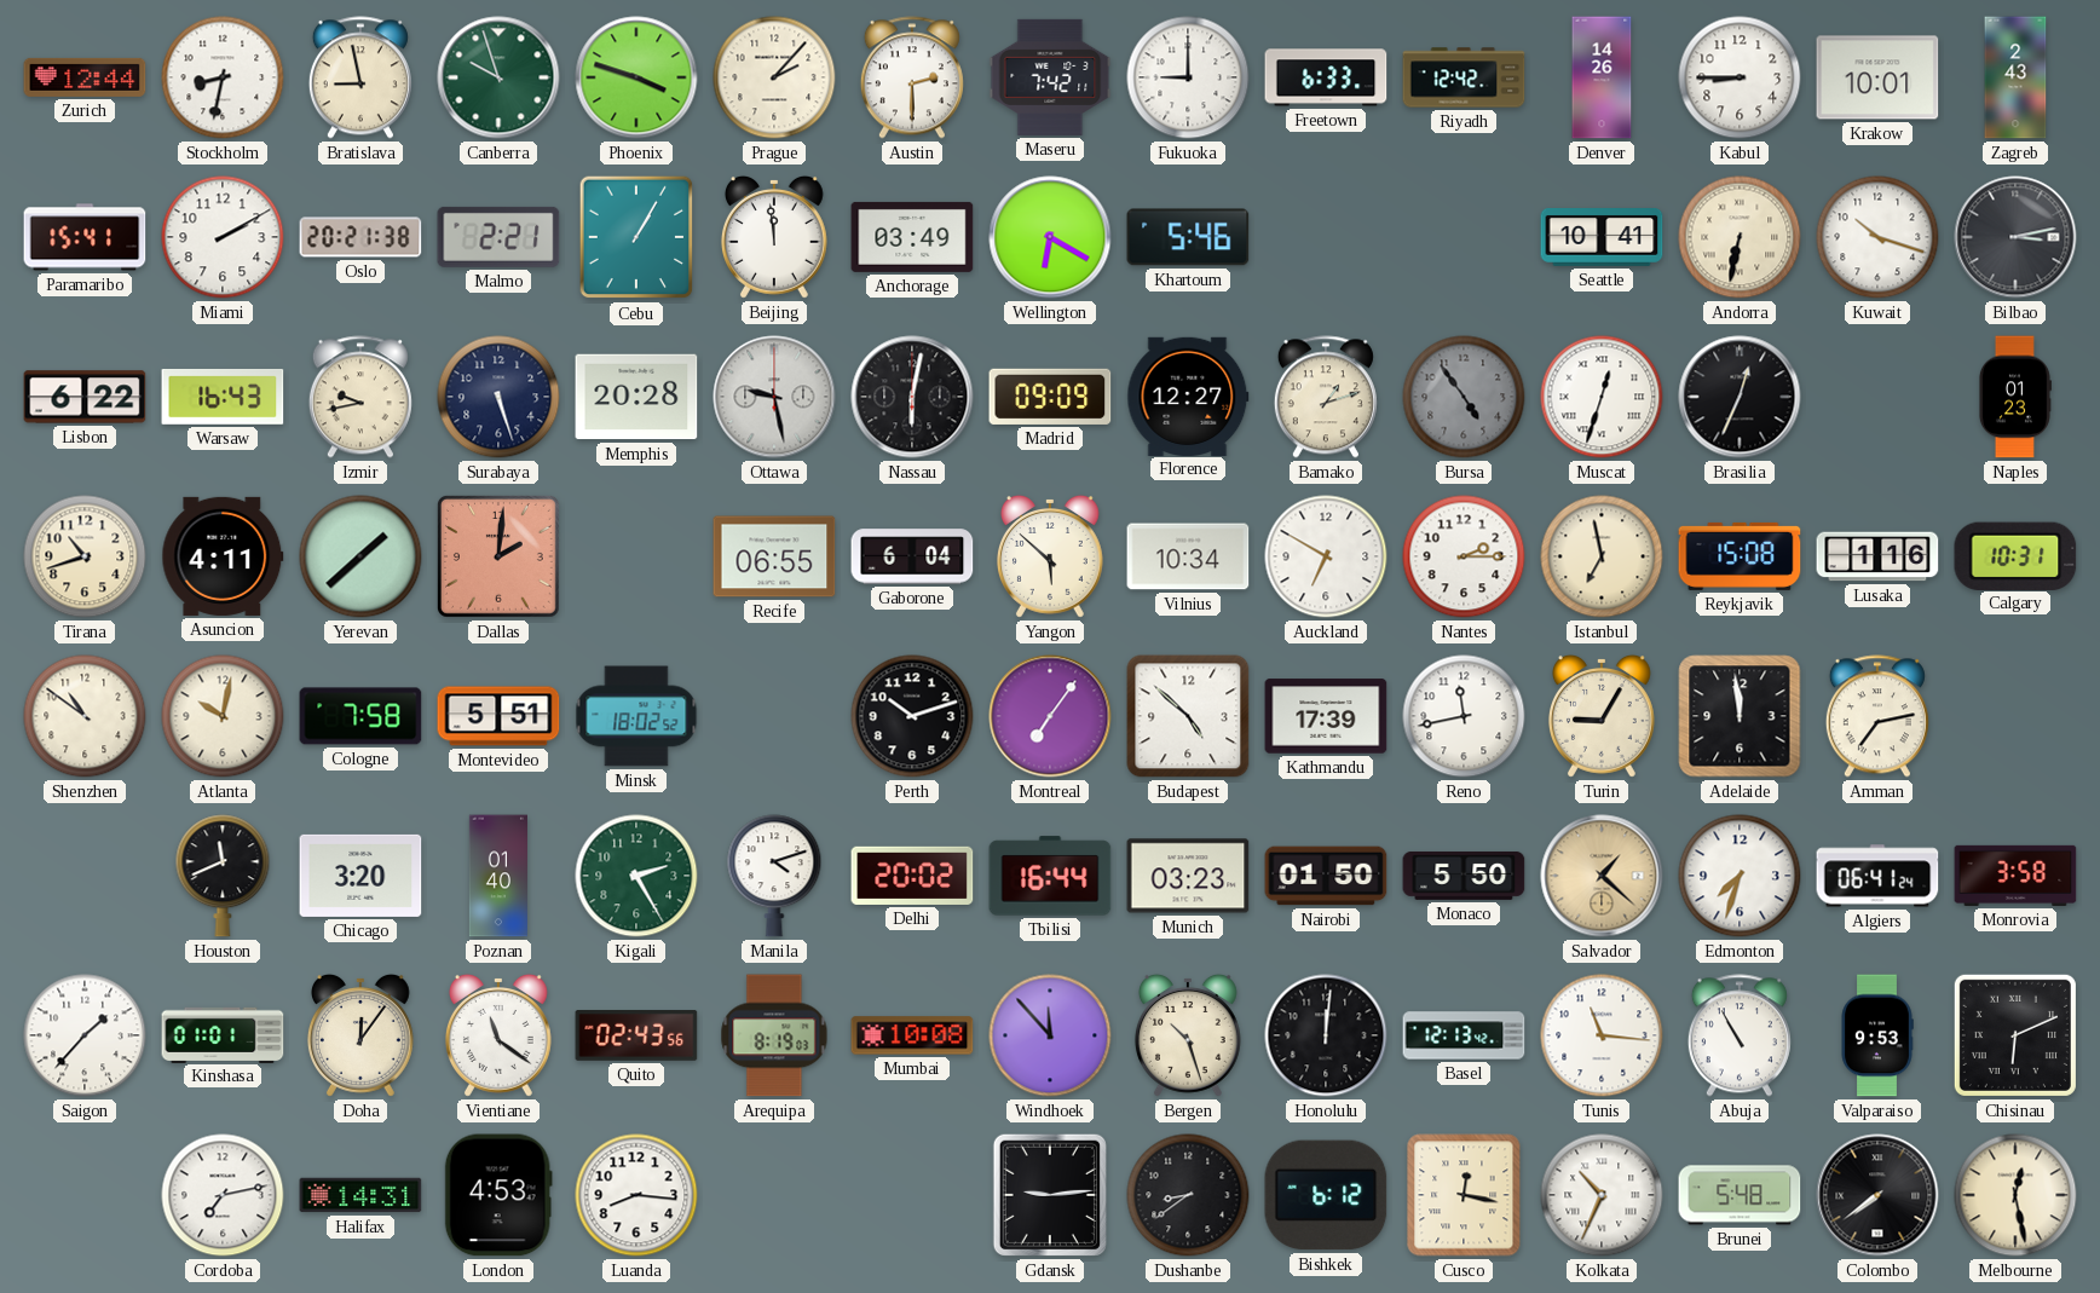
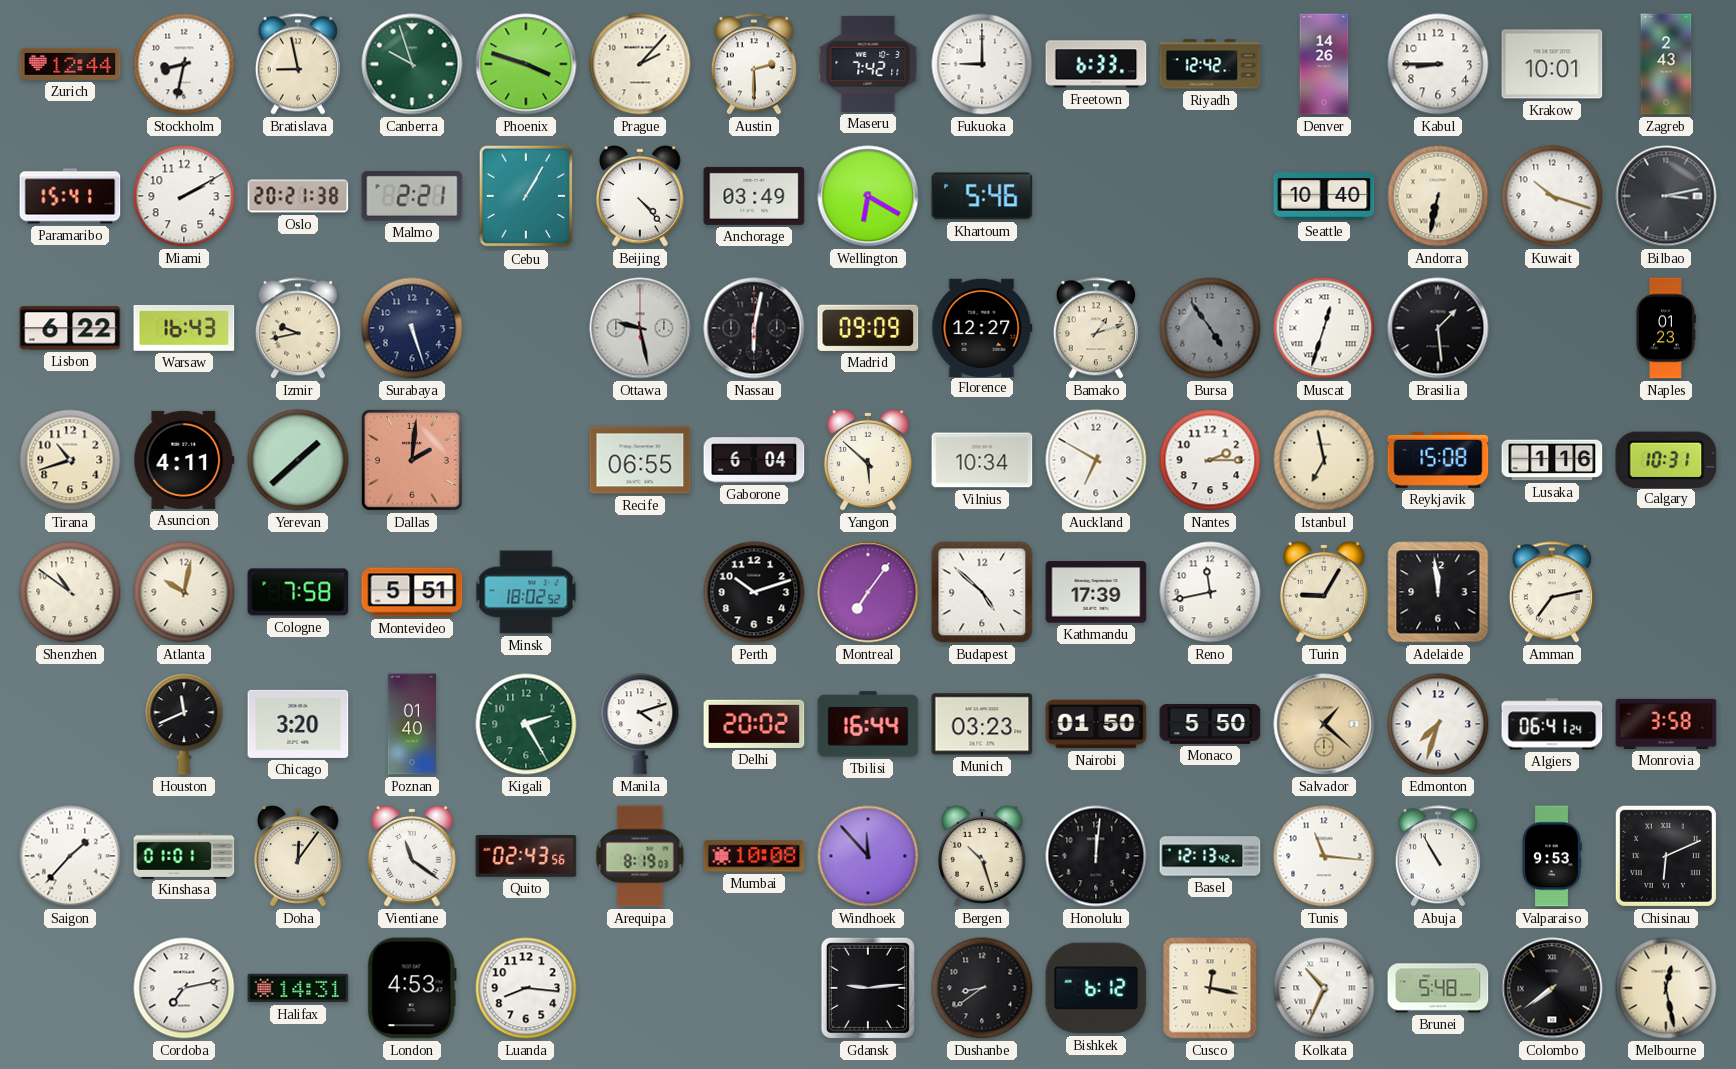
Beijing: 11:59 -> 4:23 (640, 196)
Seattle: 10:41 -> 10:40 (1324, 197)
Memphis: 20:28 -> none (636, 397)
Brasilia: 12:34 -> 1:29 (1438, 328)
